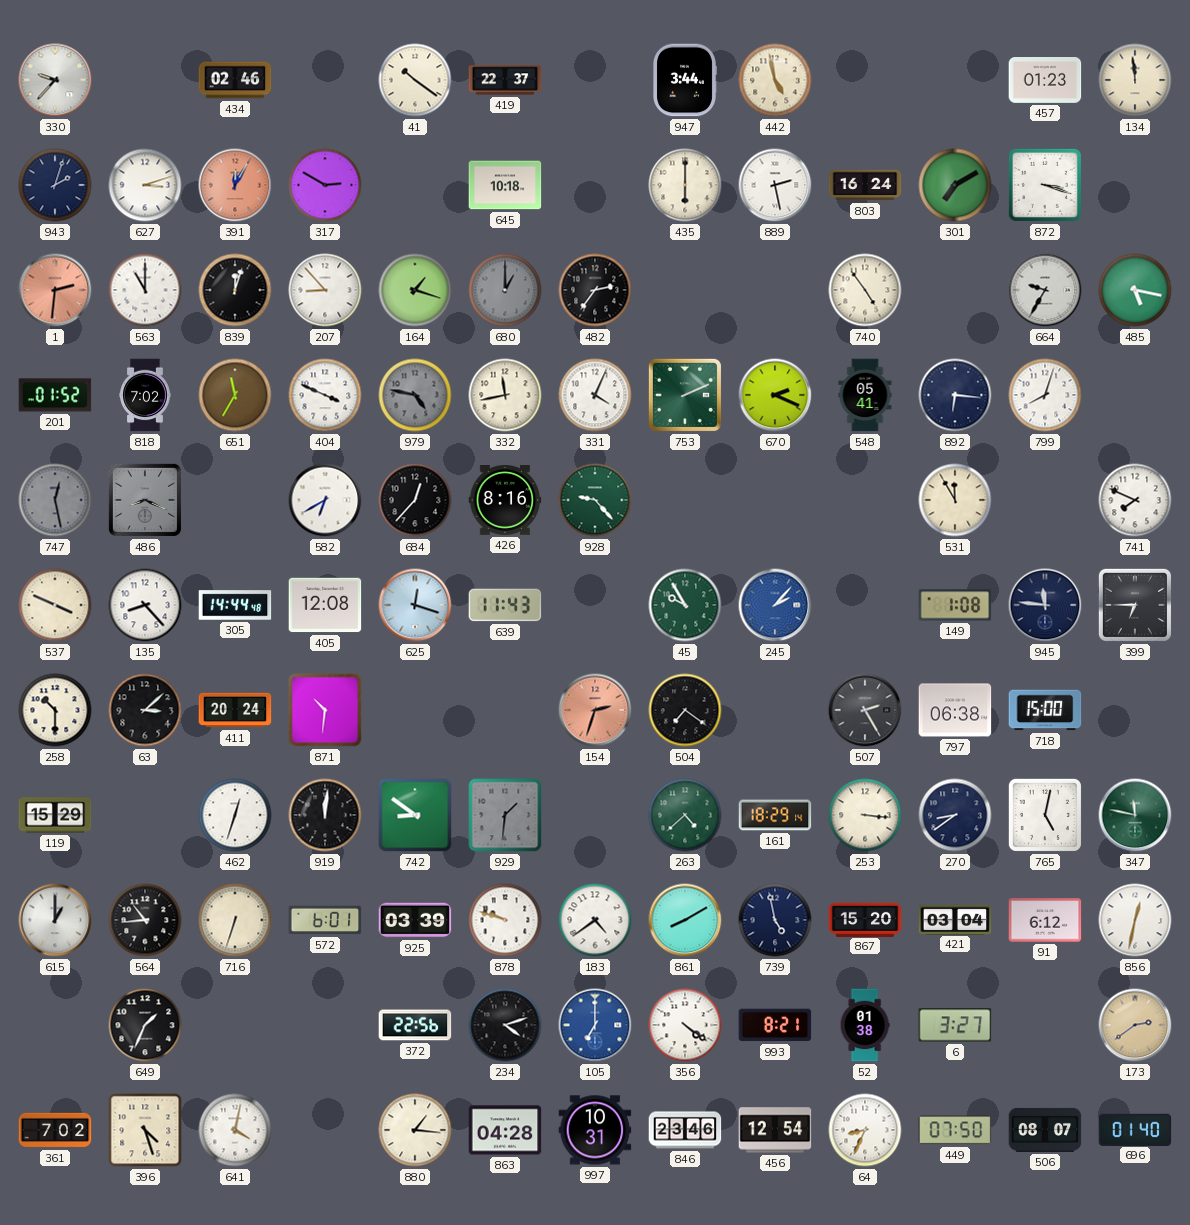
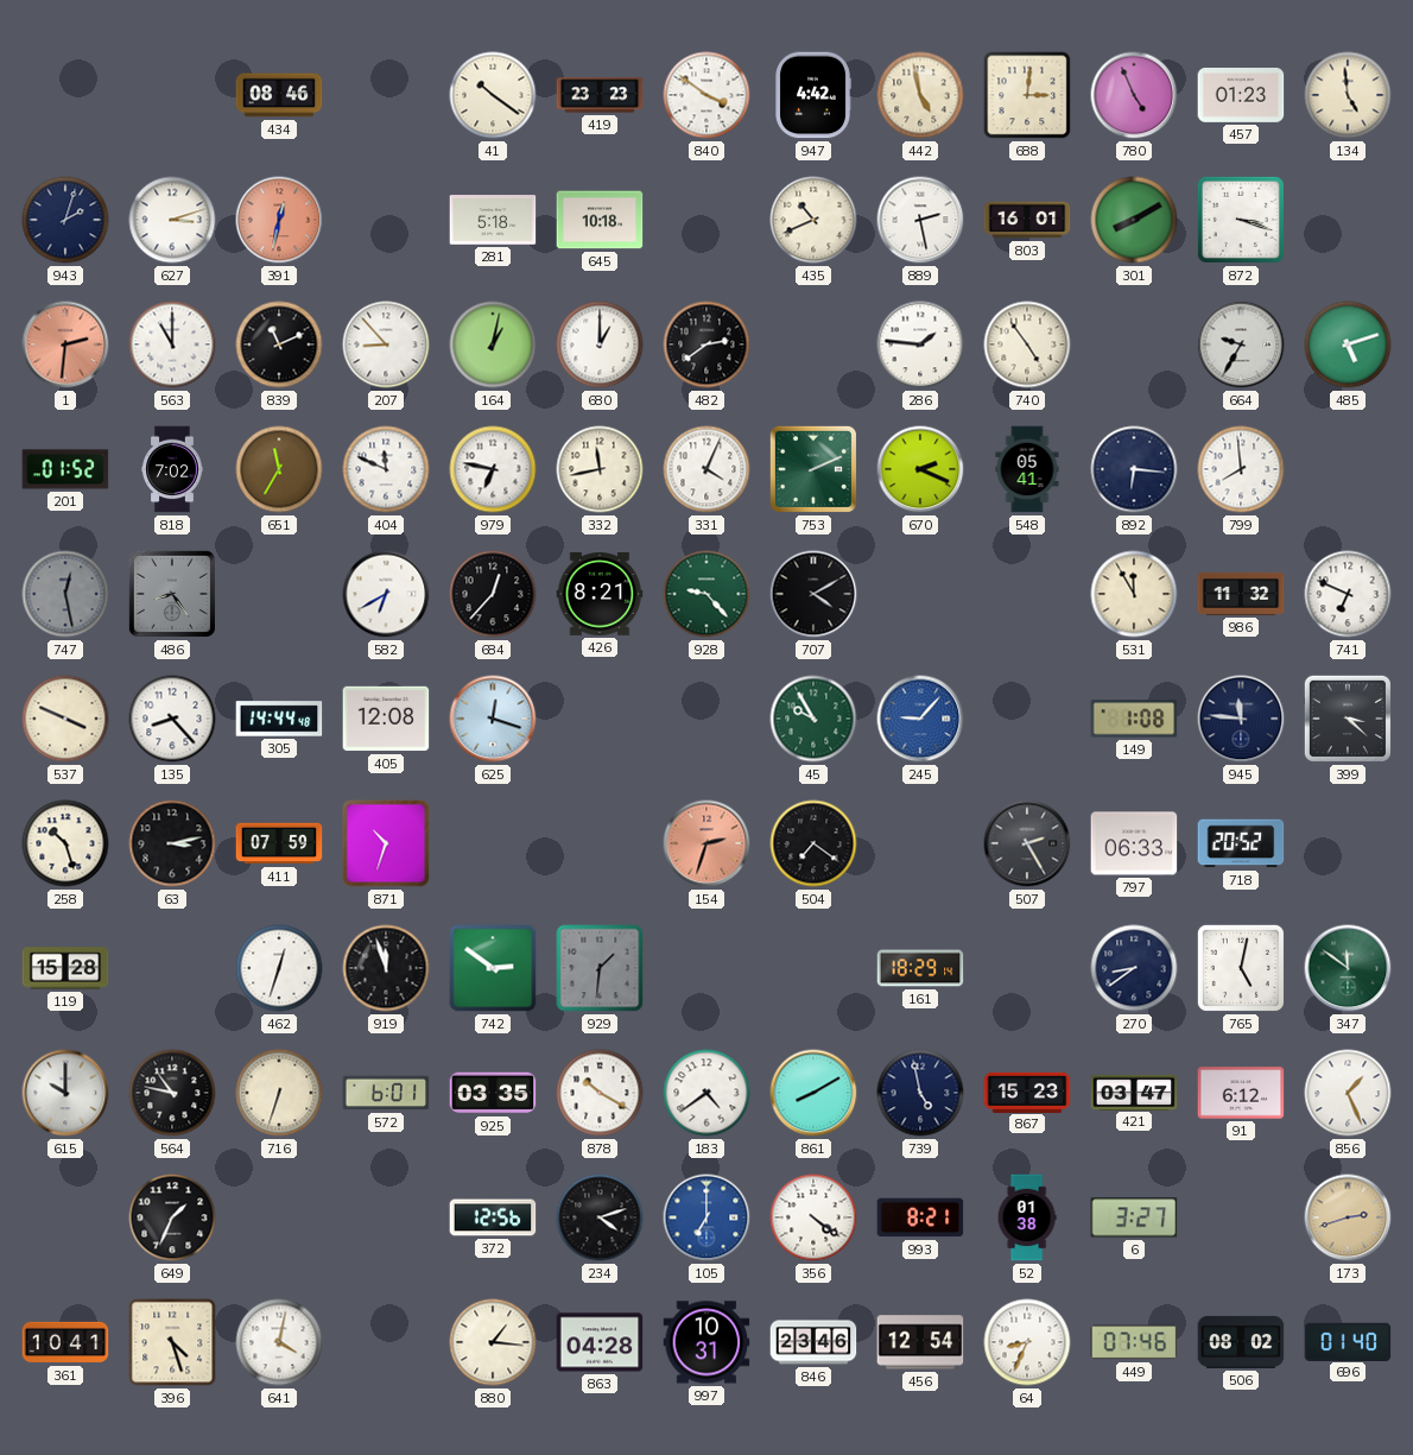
330: 9:37 -> none (55, 80)
434: 02:46 -> 08:46 (279, 95)
419: 22:37 -> 23:23 (600, 95)
840: none -> 3:51 (706, 95)
947: 3:44 -> 4:42 (813, 95)
688: none -> 3:01 (1027, 95)
780: none -> 4:56 (1134, 95)
134: 11:59 -> 4:59 (1348, 95)
391: 12:05 -> 12:32 (279, 220)
317: 2:50 -> none (325, 185)
281: none -> 5:18 (493, 220)
435: 6:00 -> 10:41 (813, 220)
803: 16:24 -> 16:01 (1027, 220)
301: 7:10 -> 8:10 (1134, 220)
839: 12:03 -> 11:11 (279, 344)
164: 1:18 -> 1:02 (493, 344)
680 dial: grey -> white (600, 344)
482: 2:36 -> 2:39 (706, 344)
286: none -> 1:46 (920, 344)
485: 5:17 -> 5:12 (1348, 344)
404: 3:49 -> 11:49 (386, 469)
979: 4:47 -> 6:47 (493, 469)
979 dial: grey -> white (493, 469)
799: 8:03 -> 7:59 (1241, 469)
486: 8:19 -> 8:24 (172, 594)
426: 8:16 -> 8:21 (600, 595)
707: none -> 4:10 (813, 594)
986: none -> 11:32 (1241, 594)
741: 7:49 -> 6:49 (1348, 594)
639: 11:43 -> none (505, 605)
245: 2:07 -> 9:07 (920, 719)
399: 6:45 -> 3:22 (1348, 719)
258: 10:30 -> 10:27 (65, 843)
63: 3:08 -> 3:13 (172, 843)
411: 20:24 -> 07:59 (279, 843)
871: 10:31 -> 10:33 (386, 843)
797: 06:38 -> 06:33 (1134, 843)
718: 15:00 -> 20:52 (1241, 843)
119: 15:29 -> 15:28 (65, 968)
919: 12:01 -> 11:57 (386, 968)
742: 8:51 -> 2:51 (493, 968)
263: 4:38 -> none (685, 815)
253: 3:16 -> none (865, 815)
347: 11:47 -> 11:51 (1348, 968)
615: 1:00 -> 10:00 (65, 1093)
564: 10:44 -> 10:47 (172, 1093)
925: 03:39 -> 03:35 (493, 1093)
878: 9:48 -> 10:20 (600, 1093)
867: 15:20 -> 15:23 (1027, 1092)
421: 03:04 -> 03:47 (1134, 1092)
856: 12:32 -> 1:26 (1348, 1093)
372: 22:56 -> 12:56 (493, 1217)
173: 2:39 -> 2:42 (1348, 1217)
361: 7:02 -> 10:41 (65, 1342)
449: 07:50 -> 07:46 (1134, 1342)
506: 08:07 -> 08:02 (1241, 1342)
